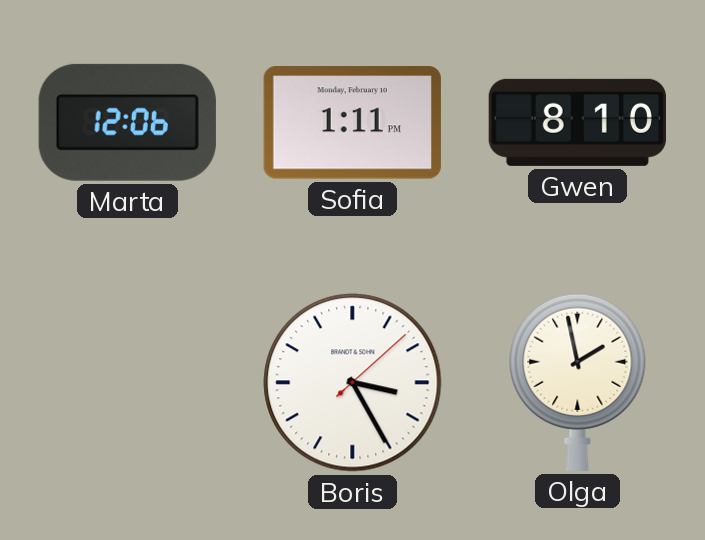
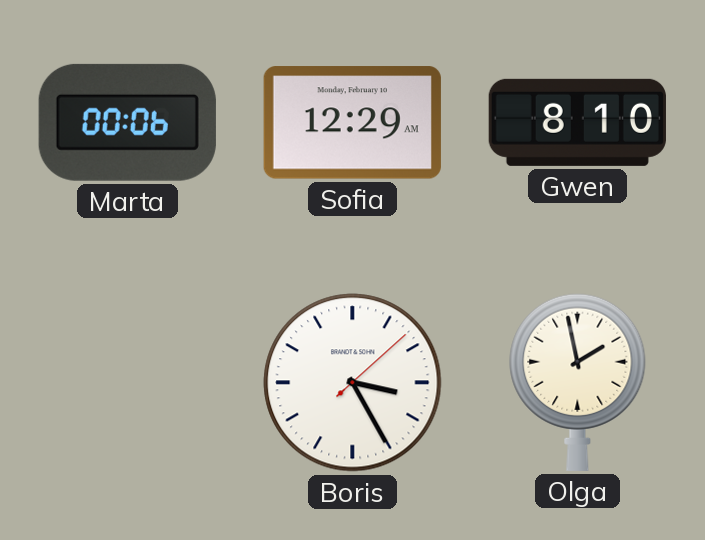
Marta: 12:06 -> 00:06 (127, 122)
Sofia: 1:11 -> 12:29 (352, 123)
